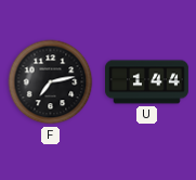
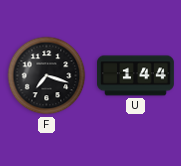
F: 7:13 -> 7:18 (47, 76)
